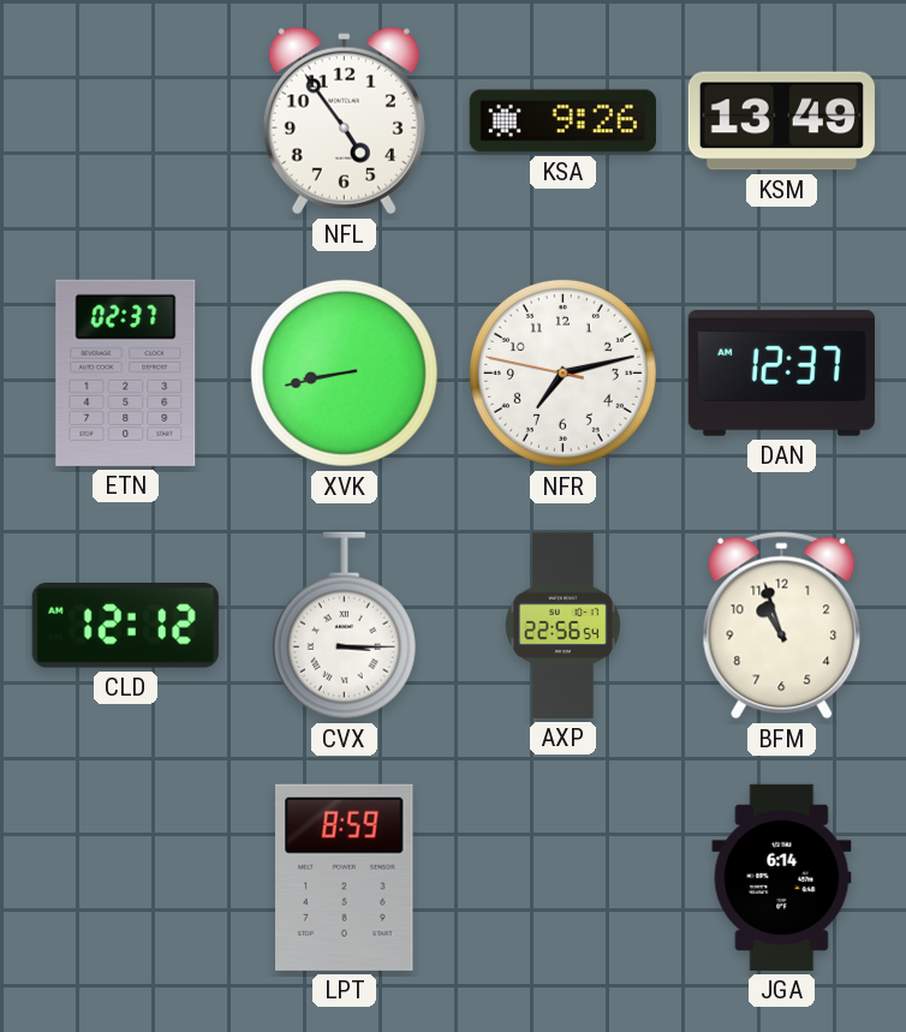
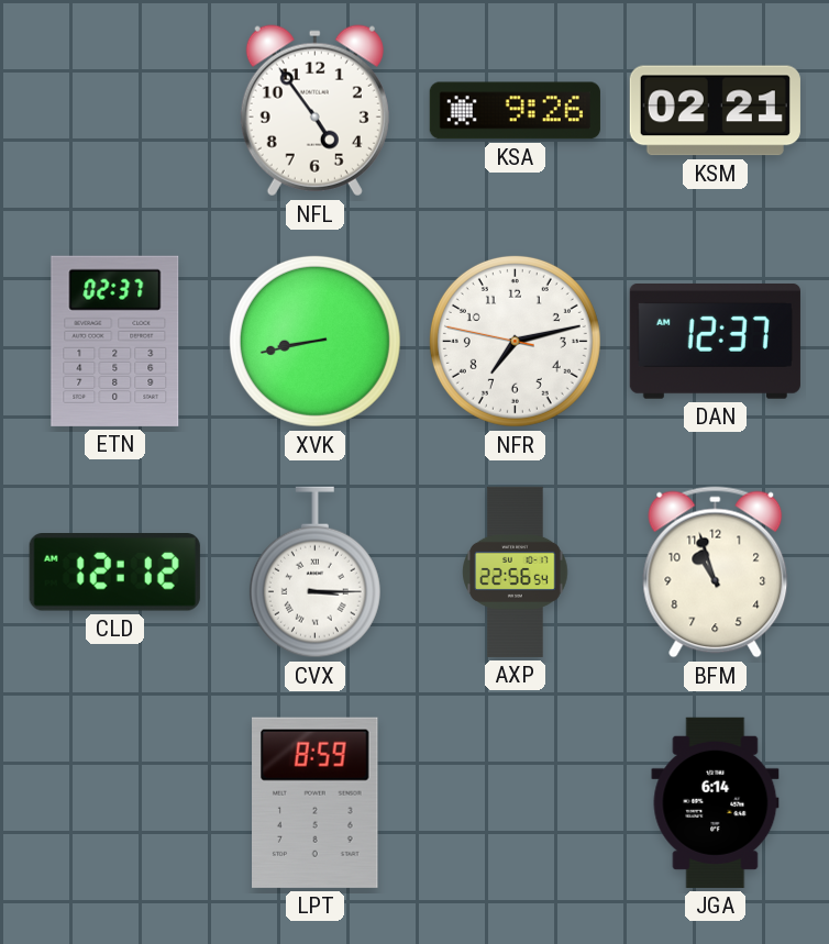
KSM: 13:49 -> 02:21 (715, 111)
